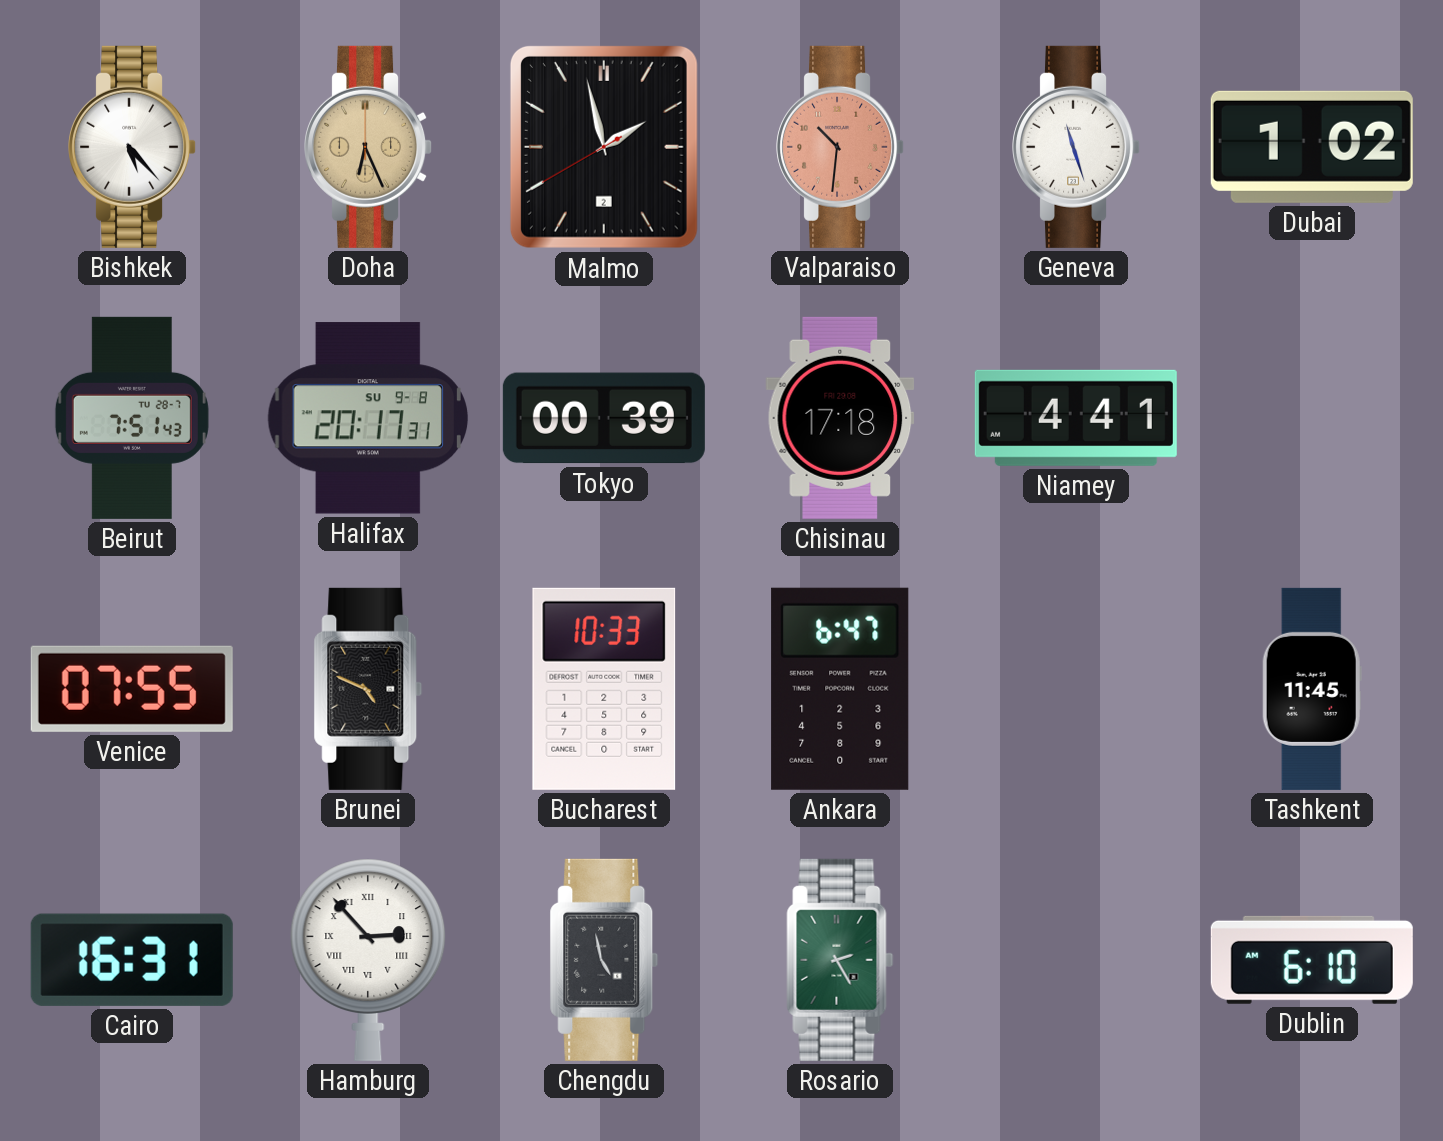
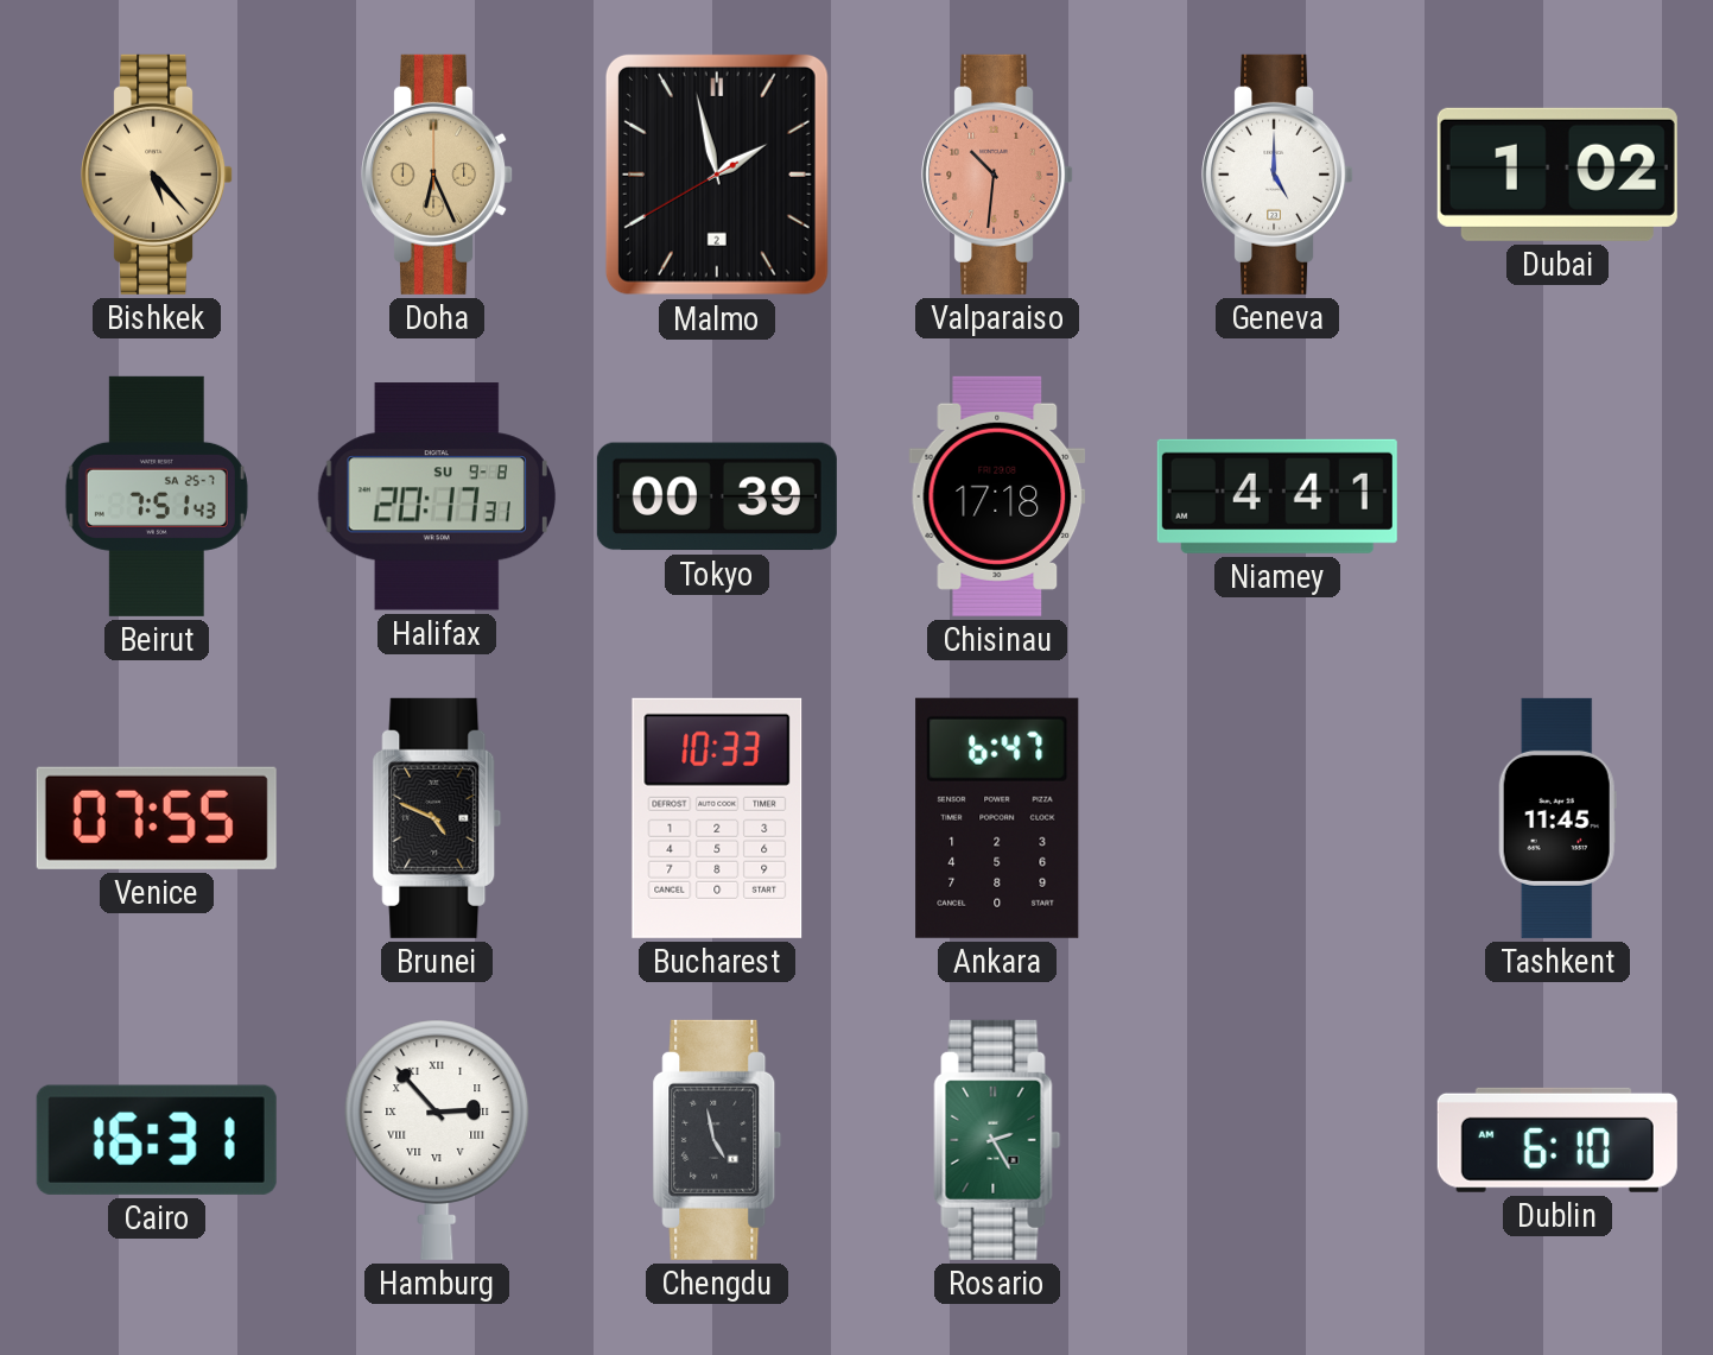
Bishkek dial: white -> champagne (158, 175)
Geneva: 11:27 -> 5:00 (1279, 175)
Beirut date: TU 28-7 -> SA 25-7 (157, 496)
